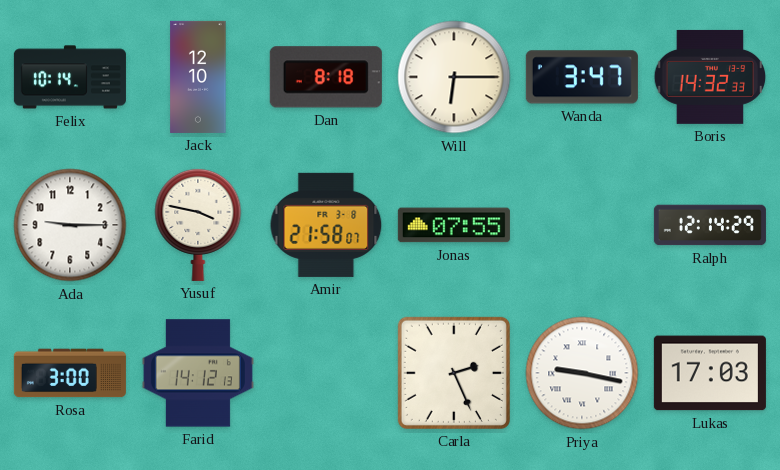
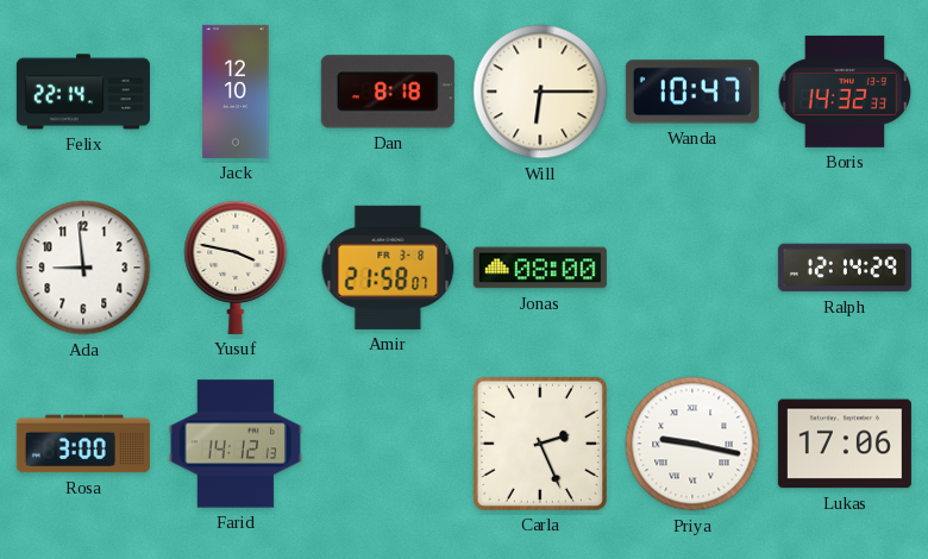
Felix: 10:14 -> 22:14 (83, 92)
Wanda: 3:47 -> 10:47 (692, 92)
Ada: 9:15 -> 8:59 (83, 268)
Jonas: 07:55 -> 08:00 (540, 268)
Lukas: 17:03 -> 17:06 (845, 444)
